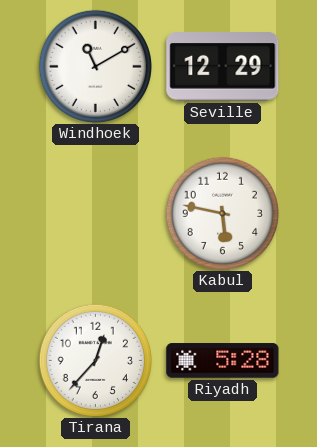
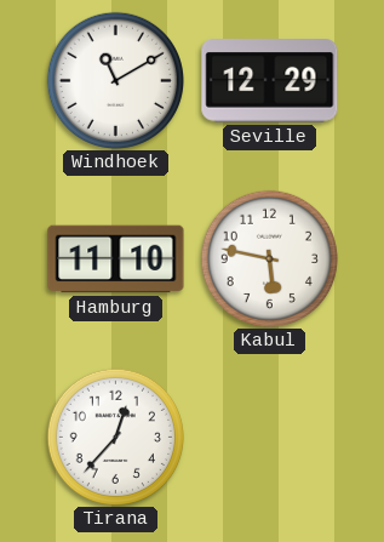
Hamburg: none -> 11:10 (116, 259)
Riyadh: 5:28 -> none (223, 361)
